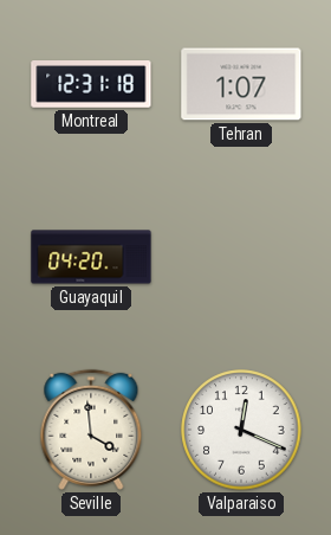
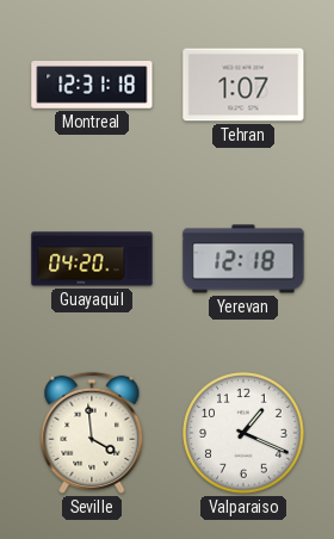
Yerevan: none -> 12:18 (243, 259)
Valparaiso: 12:19 -> 1:19 (243, 433)
